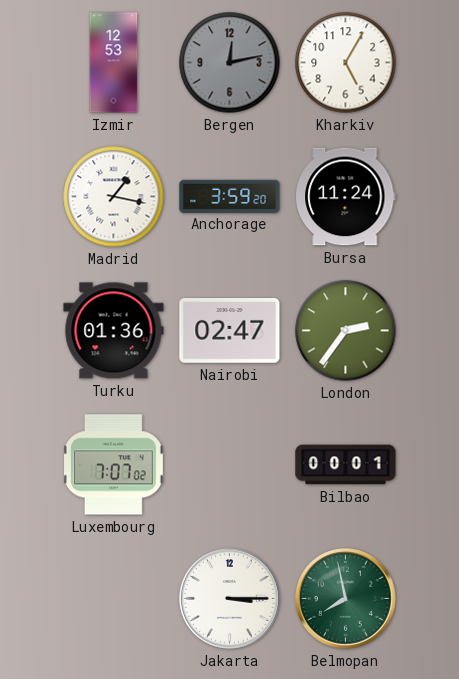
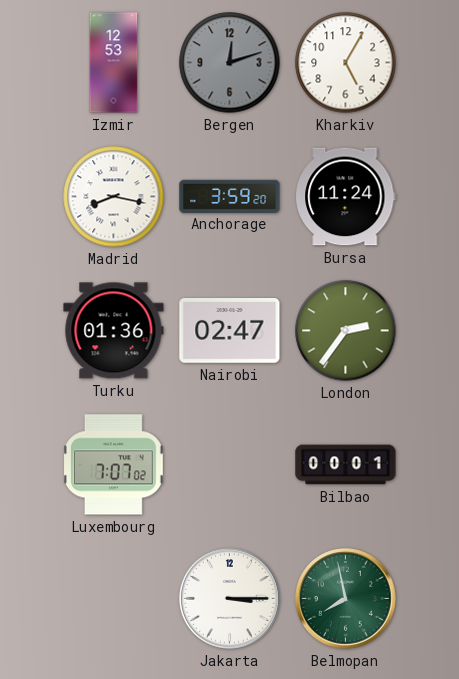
Bergen: 12:13 -> 12:12 (230, 63)
Madrid: 1:17 -> 8:17 (114, 197)
